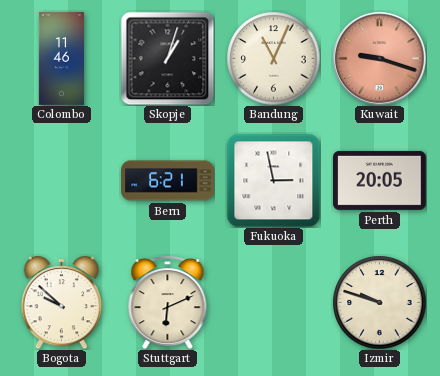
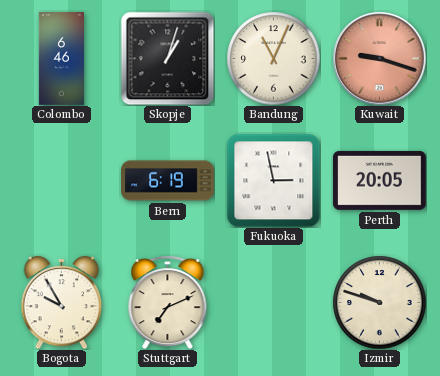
Colombo: 11:46 -> 6:46 (61, 59)
Bern: 6:21 -> 6:19 (168, 181)
Bogota: 9:52 -> 9:55 (62, 302)
Stuttgart: 6:11 -> 7:11 (168, 302)
